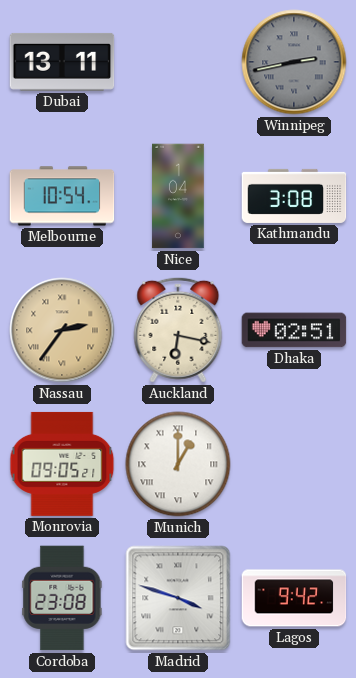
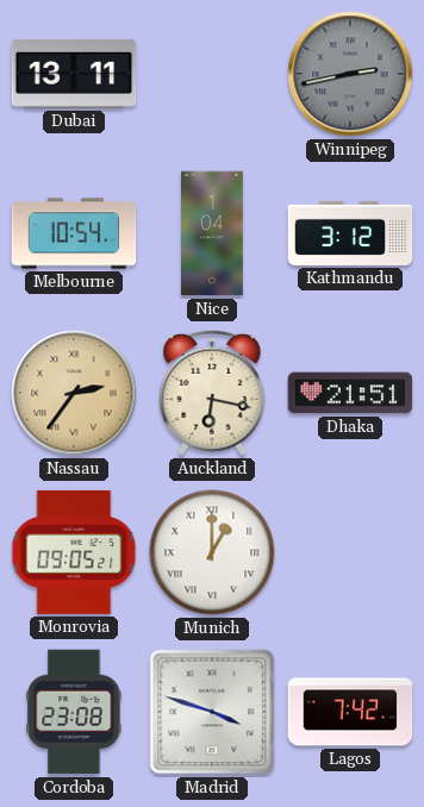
Kathmandu: 3:08 -> 3:12 (350, 233)
Dhaka: 02:51 -> 21:51 (350, 393)
Lagos: 9:42 -> 7:42 (350, 712)
